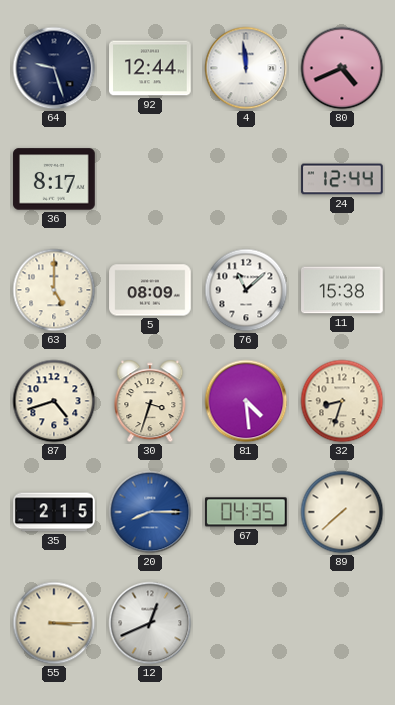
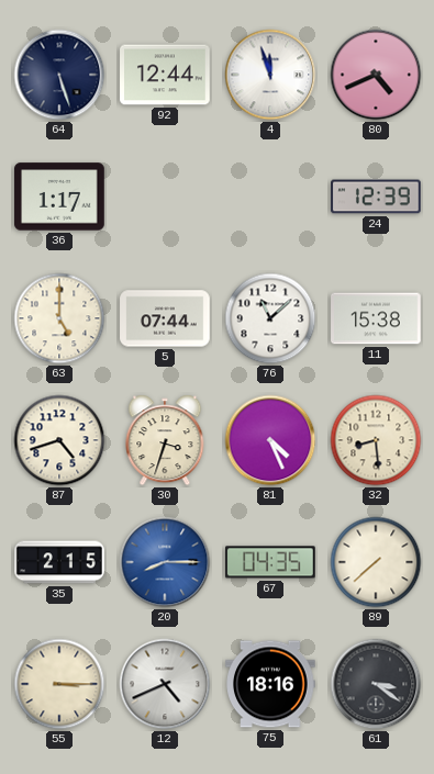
64: 9:27 -> 5:27 (59, 75)
4: 11:59 -> 11:57 (270, 75)
36: 8:17 -> 1:17 (59, 197)
24: 12:44 -> 12:39 (376, 197)
5: 08:09 -> 07:44 (165, 318)
81: 4:29 -> 4:26 (270, 440)
32: 8:33 -> 8:29 (376, 440)
12: 12:41 -> 4:41 (165, 684)
75: none -> 18:16 (270, 684)
61: none -> 3:21 (376, 684)
